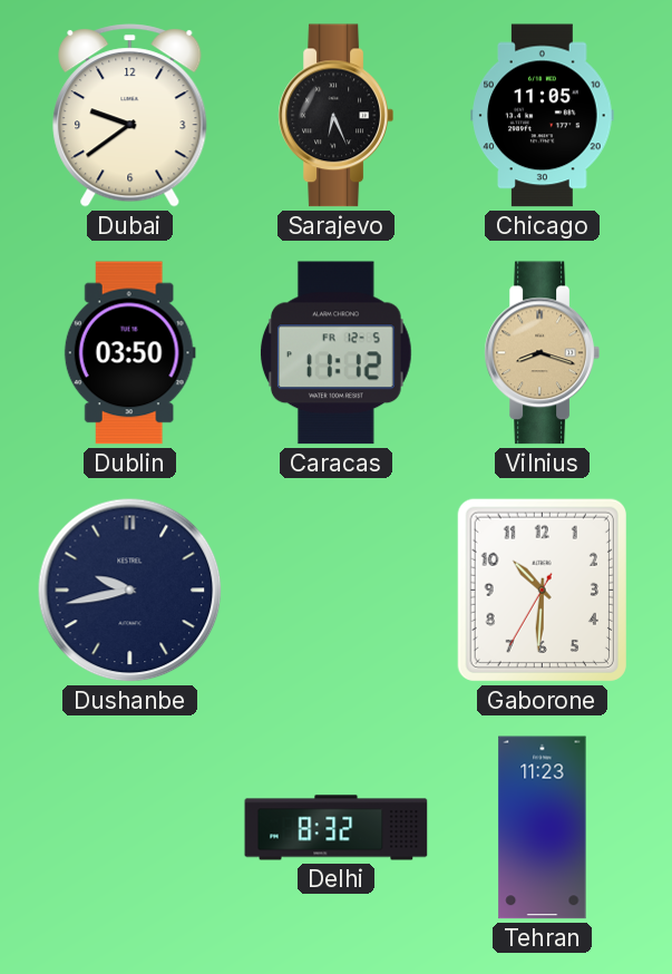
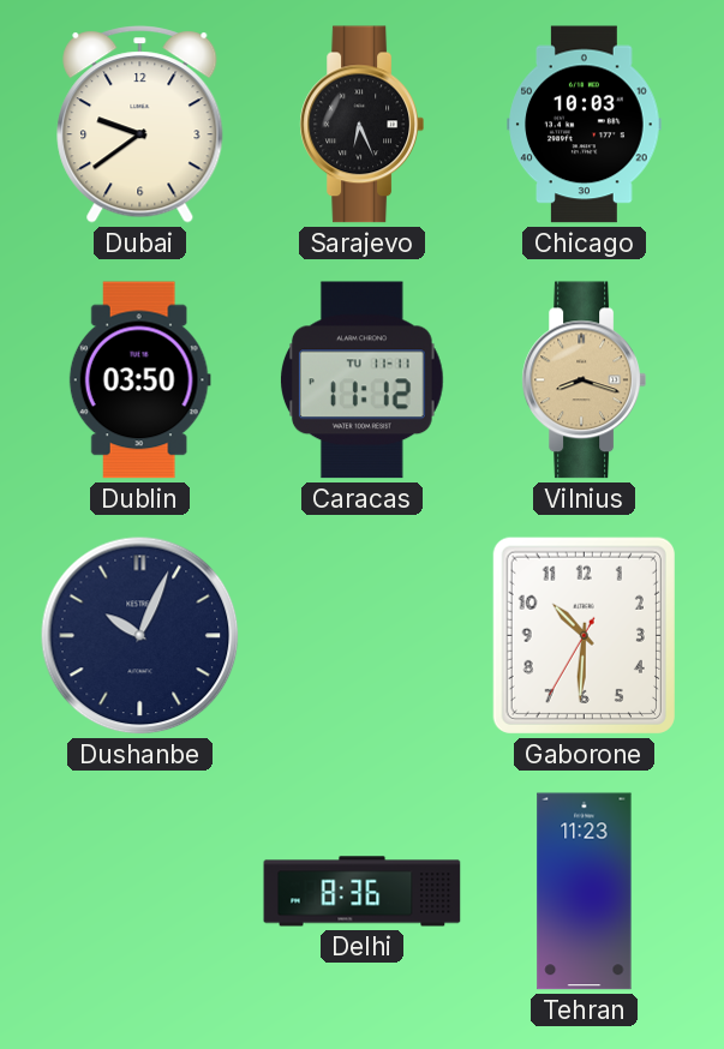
Chicago: 11:05 -> 10:03 (585, 125)
Caracas date: FR 12-5 -> TU 11-11 (363, 380)
Dushanbe: 9:43 -> 10:04 (140, 636)
Delhi: 8:32 -> 8:36 (363, 892)
